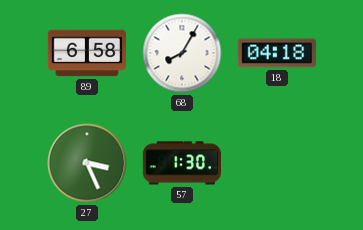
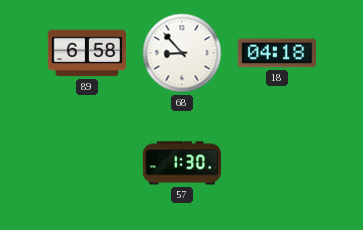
68: 8:05 -> 8:53 (182, 53)
27: 3:26 -> none (87, 163)
